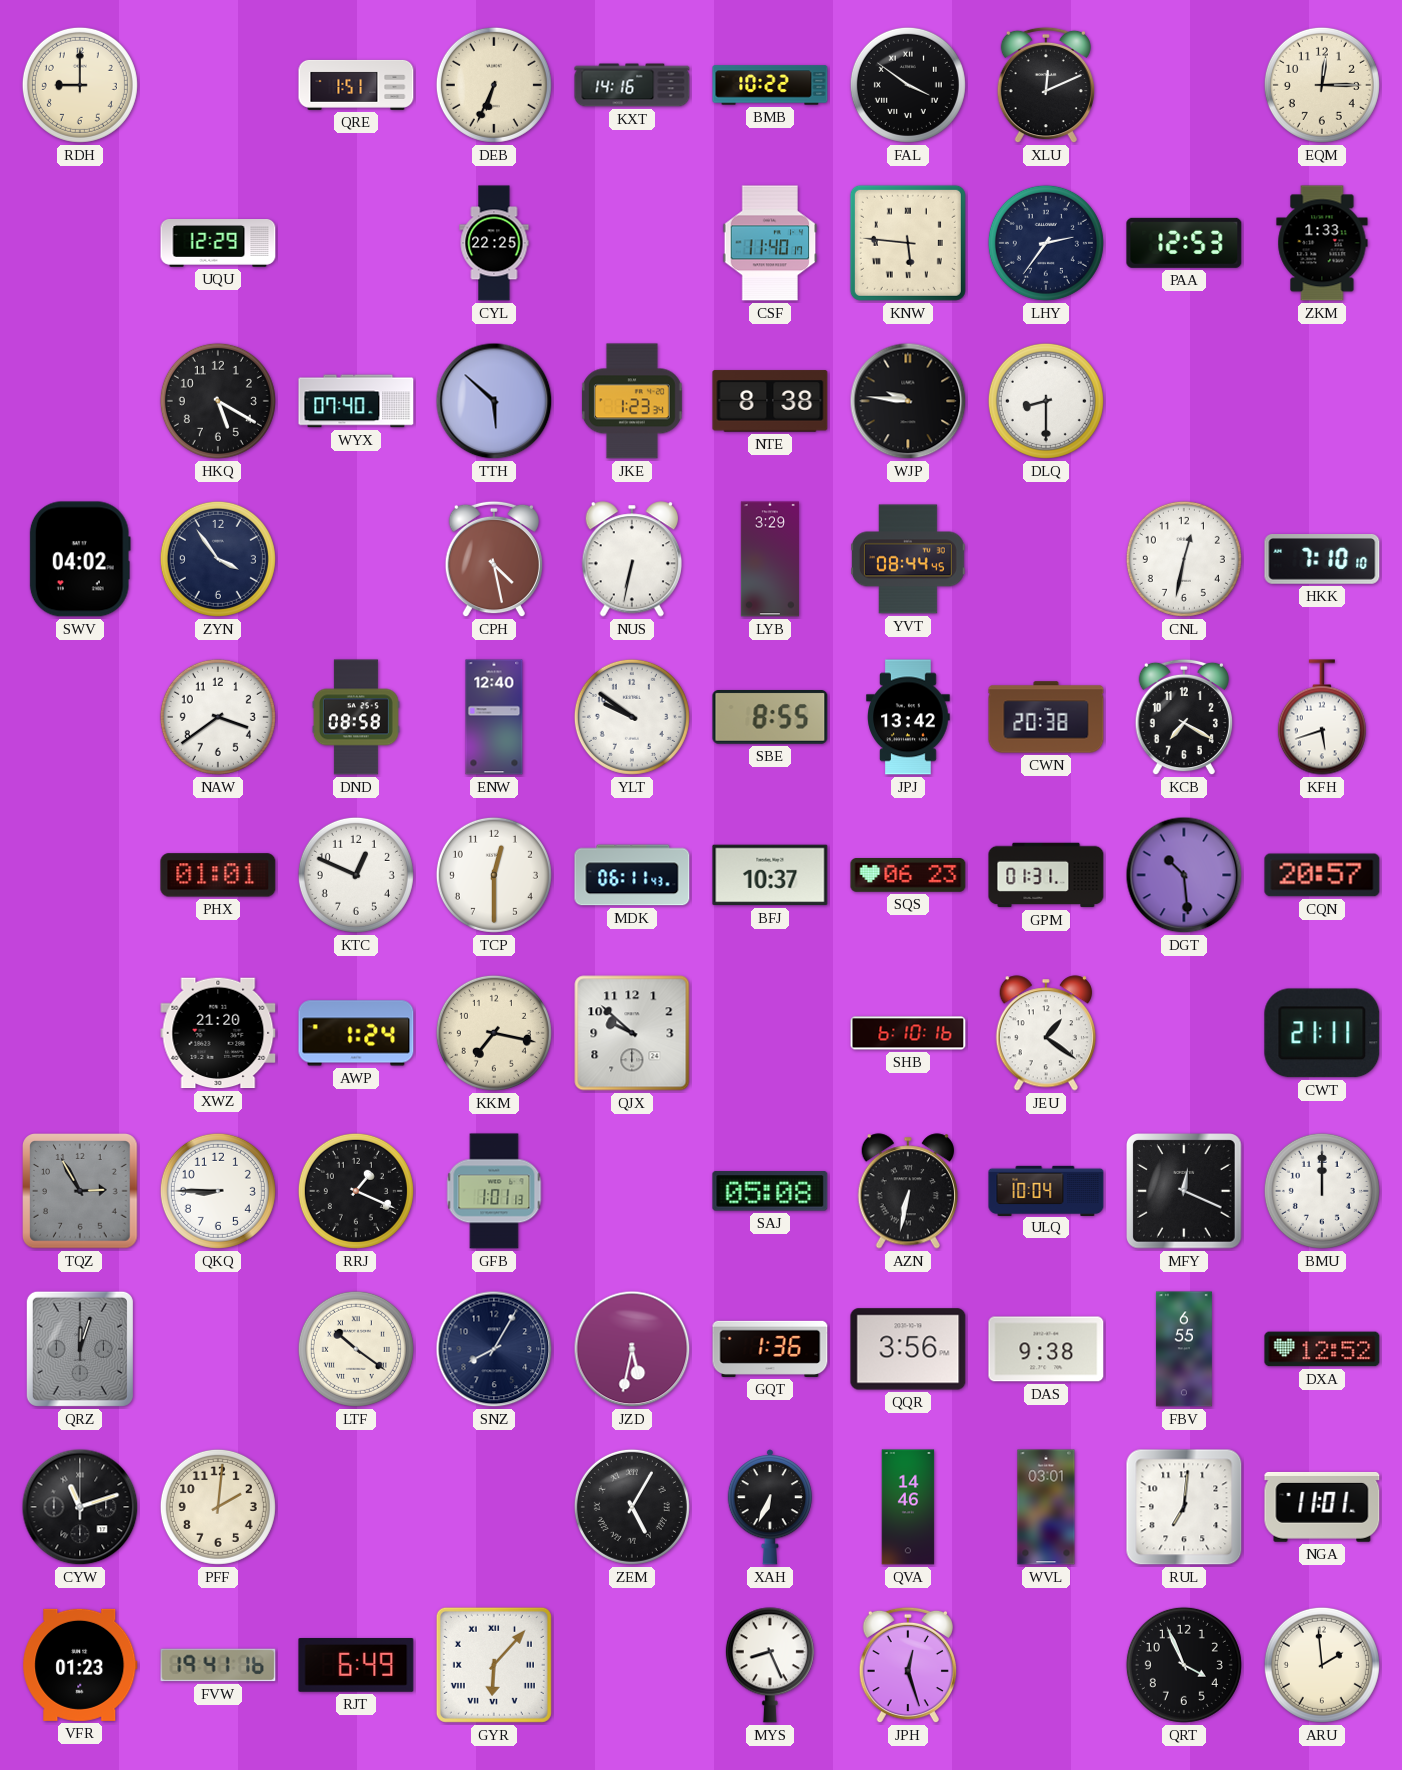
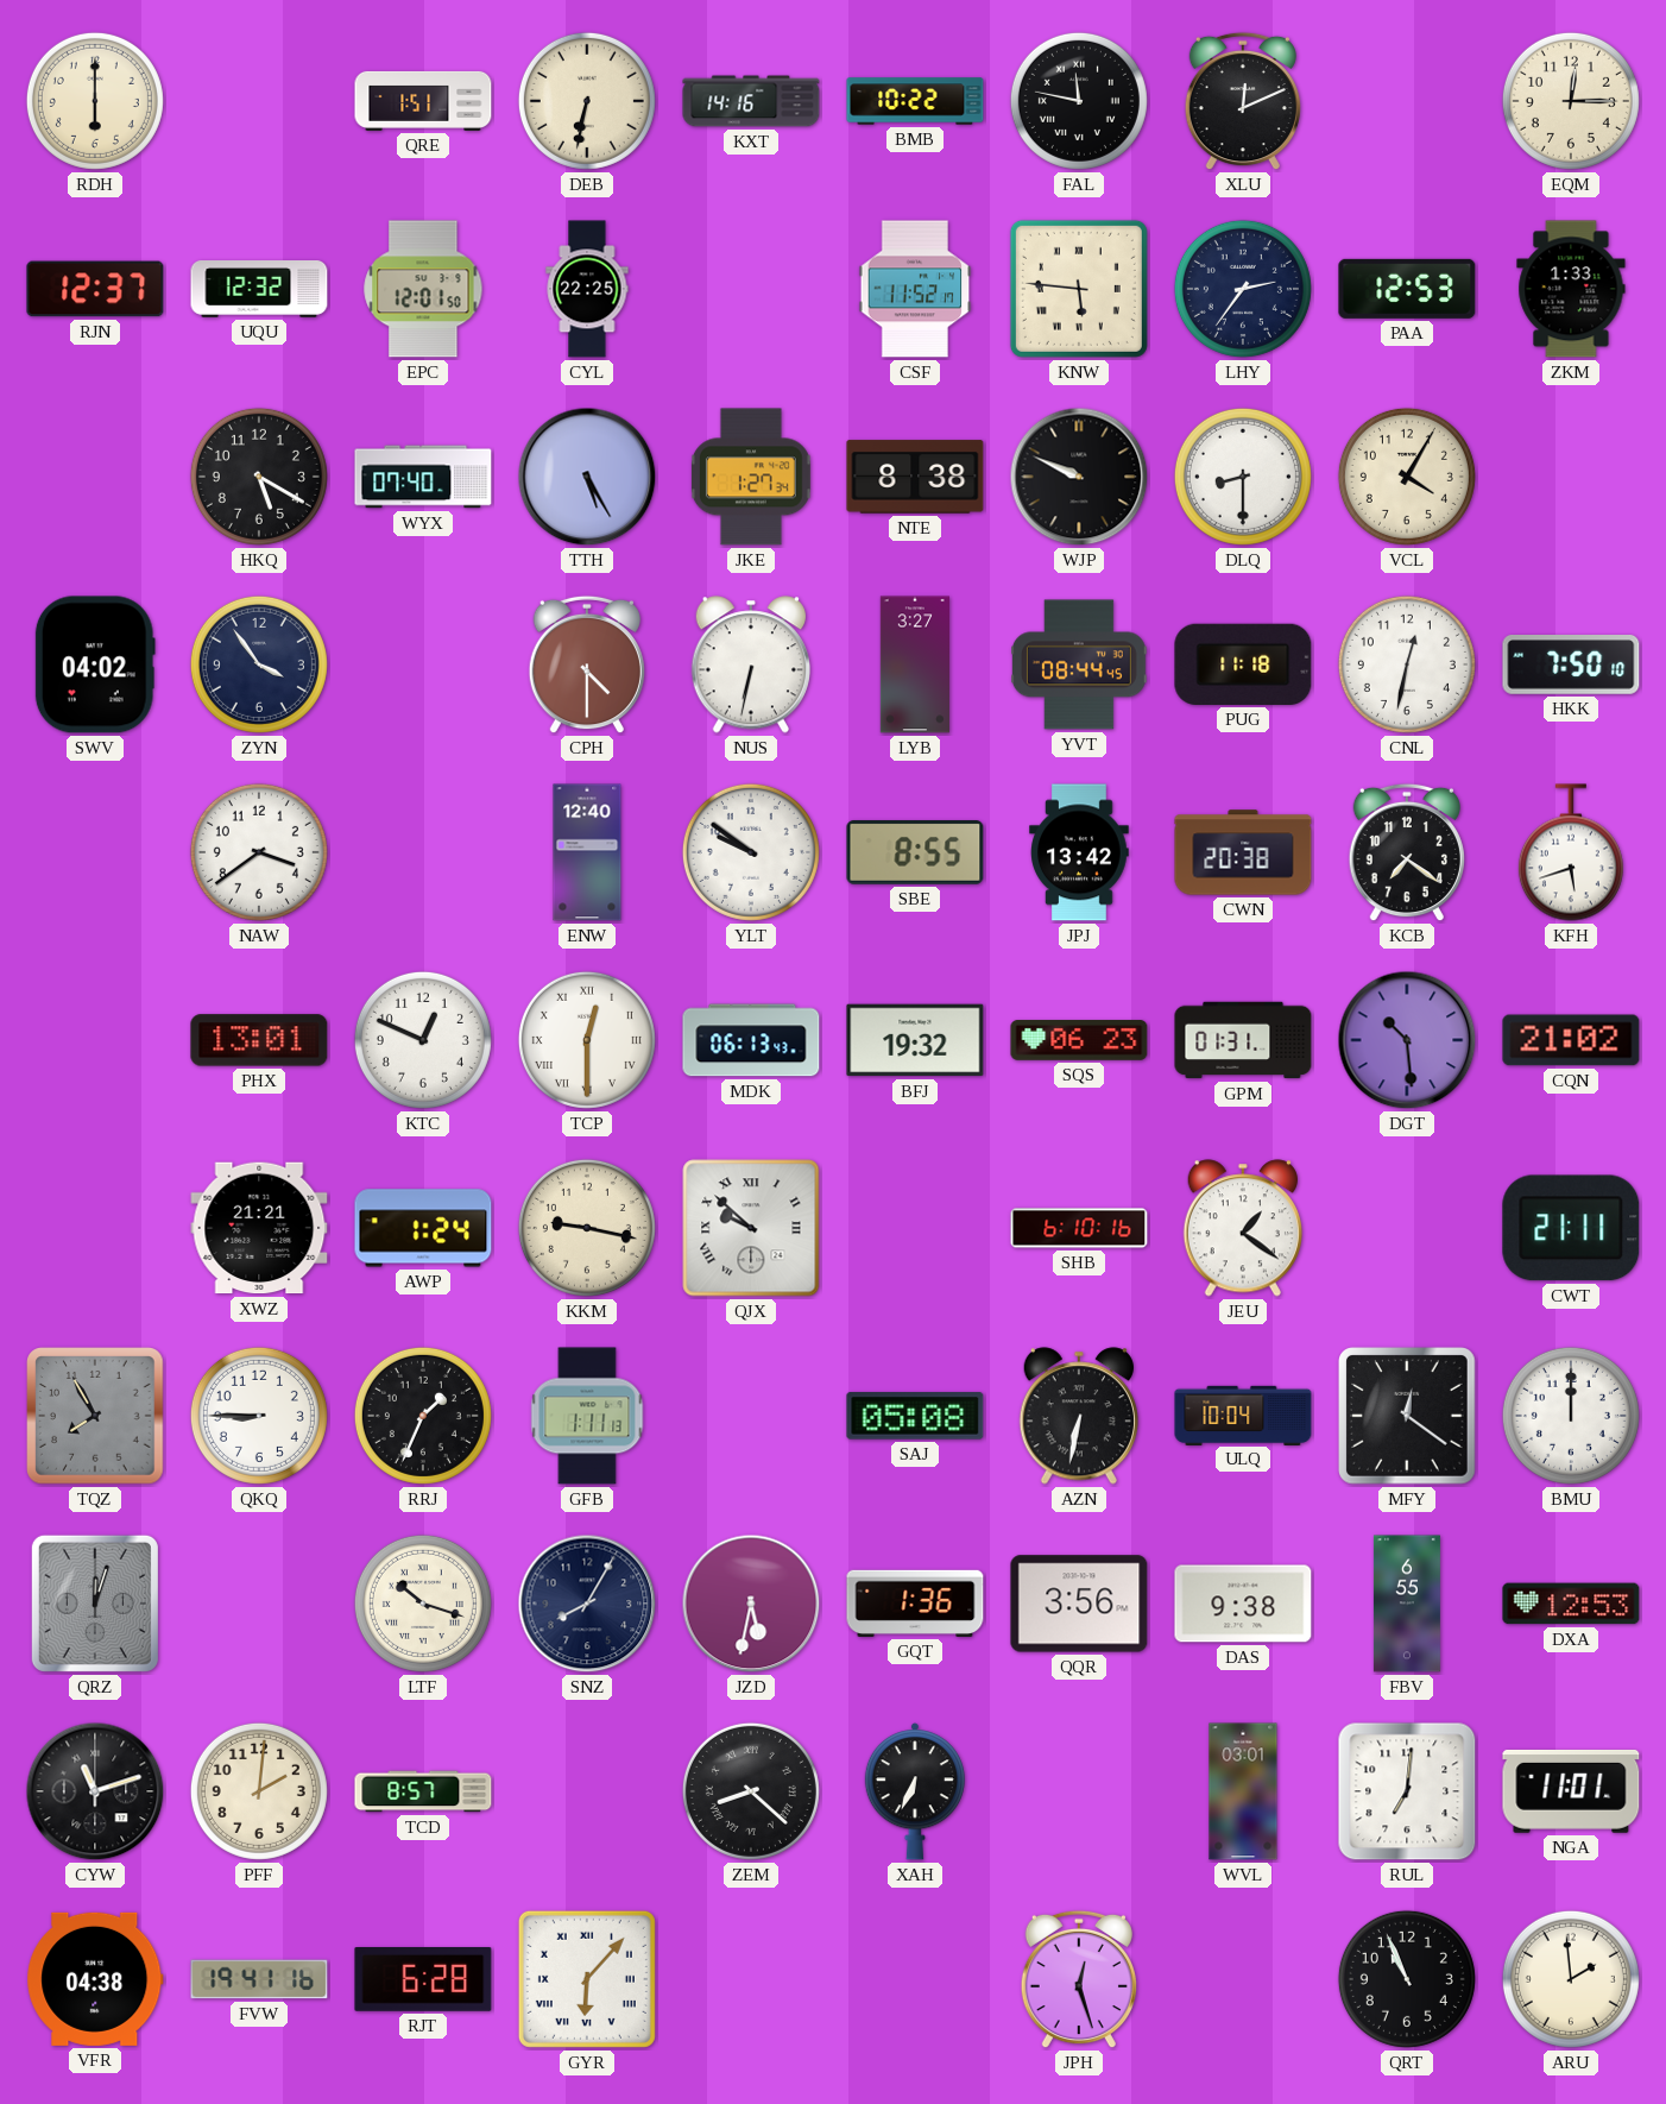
RDH: 9:00 -> 6:00 (95, 101)
DEB: 6:34 -> 6:32 (587, 101)
FAL: 3:51 -> 11:47 (1079, 101)
RJN: none -> 12:37 (95, 289)
UQU: 12:29 -> 12:32 (259, 290)
EPC: none -> 12:01 (423, 289)
CSF: 11:40 -> 11:52 (915, 289)
TTH: 5:52 -> 5:25 (587, 477)
JKE: 1:23 -> 1:27 (751, 477)
WJP: 9:46 -> 9:49 (1079, 477)
VCL: none -> 4:05 (1407, 477)
CPH: 4:28 -> 4:30 (587, 664)
LYB: 3:29 -> 3:27 (915, 664)
PUG: none -> 11:18 (1243, 664)
HKK: 7:10 -> 7:50 (1571, 666)
DND: 08:58 -> none (356, 717)
KCB: 7:20 -> 7:21 (1407, 852)
PHX: 01:01 -> 13:01 (259, 1040)
TCP numerals: Arabic -> Roman (587, 1040)
MDK: 06:11 -> 06:13 (751, 1040)
BFJ: 10:37 -> 19:32 (915, 1040)
CQN: 20:57 -> 21:02 (1571, 1040)
XWZ: 21:20 -> 21:21 (259, 1228)
KKM: 7:17 -> 9:17 (587, 1228)
QJX numerals: Arabic -> Roman (751, 1228)
TQZ: 2:55 -> 7:55 (96, 1417)
RRJ: 1:19 -> 1:34 (423, 1416)
GFB: 1:01 -> 1:11 (587, 1416)
MFY: 12:19 -> 12:21 (1408, 1417)
LTF: 10:21 -> 10:18 (423, 1604)
DXA: 12:52 -> 12:53 (1571, 1604)
TCD: none -> 8:57 (423, 1791)
ZEM: 5:05 -> 8:22 (751, 1791)
QVA: 14:46 -> none (908, 1507)
VFR: 01:23 -> 04:38 (95, 1979)
RJT: 6:49 -> 6:28 (423, 1980)
MYS: 8:26 -> none (770, 1665)
QRT: 3:56 -> 10:56 (1407, 1979)
